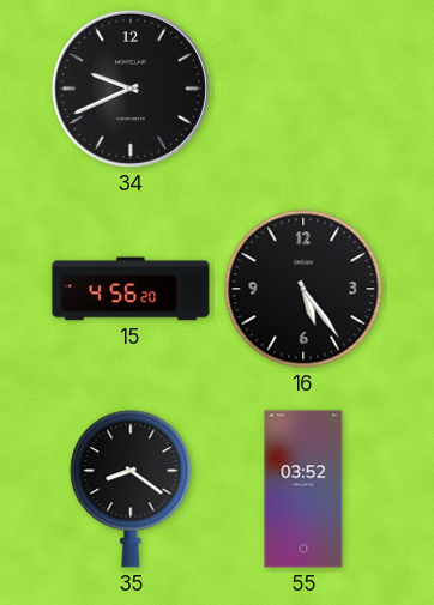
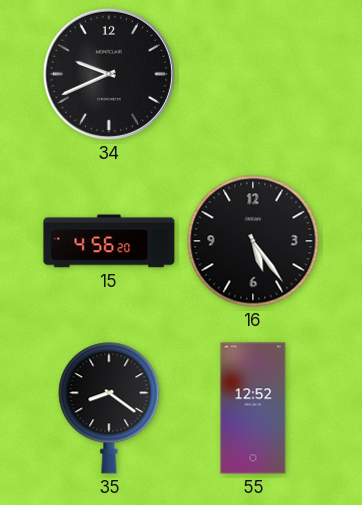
55: 03:52 -> 12:52 (253, 408)
